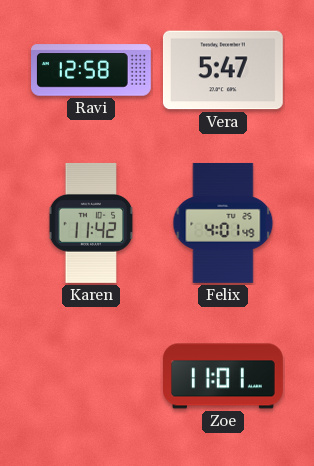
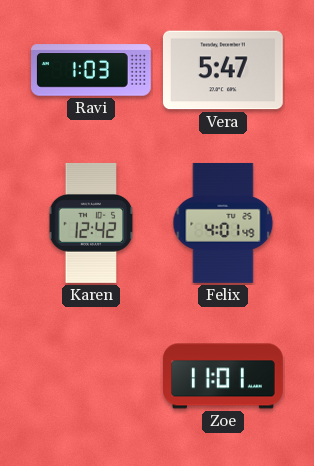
Ravi: 12:58 -> 1:03 (92, 70)
Karen: 11:42 -> 12:42 (91, 223)
